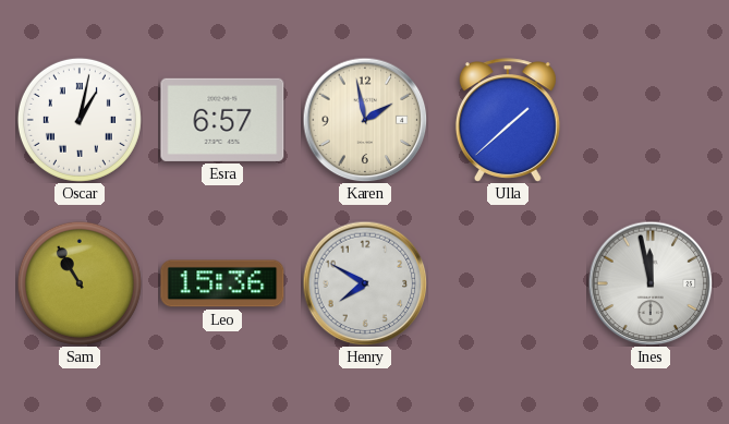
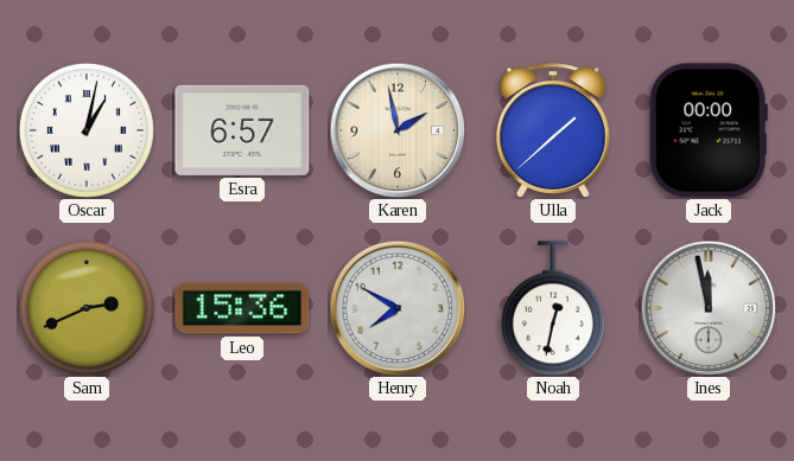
Jack: none -> 00:00 (709, 130)
Sam: 10:55 -> 2:41 (87, 308)
Noah: none -> 12:32 (553, 308)
